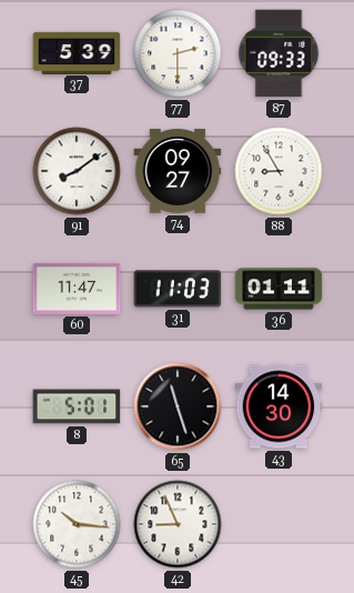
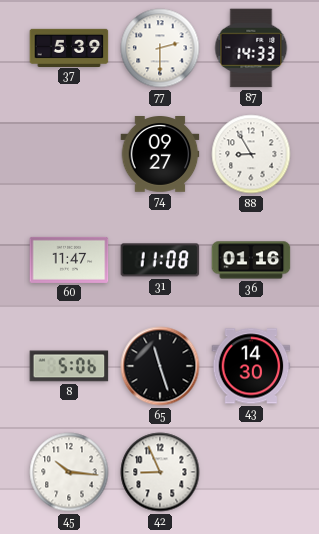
87: 09:33 -> 14:33 (251, 48)
91: 8:09 -> none (77, 171)
31: 11:03 -> 11:08 (160, 260)
36: 01:11 -> 01:16 (251, 260)
8: 5:01 -> 5:06 (69, 366)
